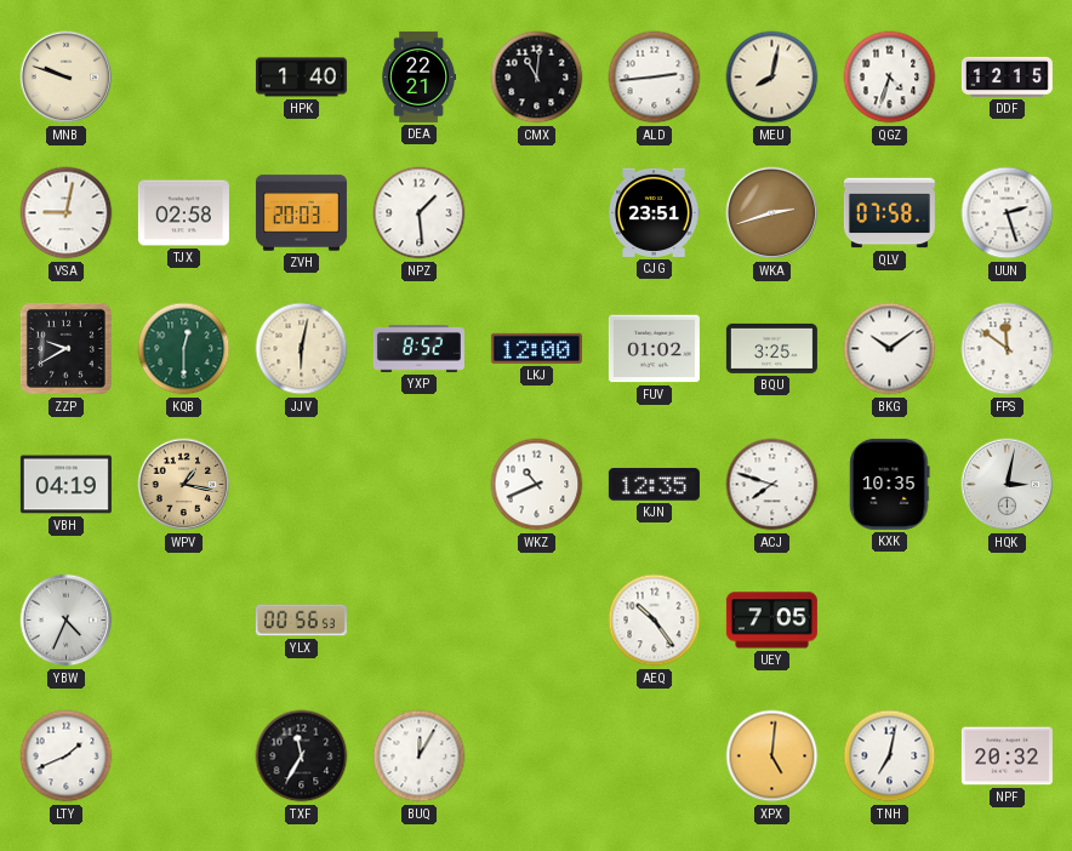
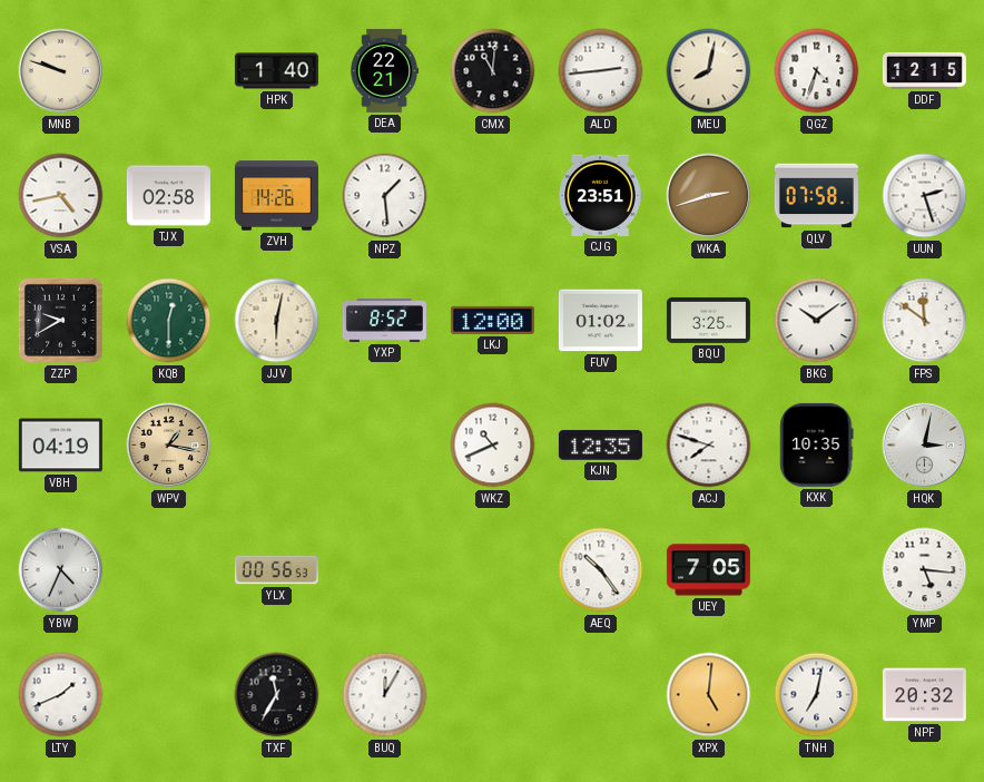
VSA: 9:02 -> 4:43 (61, 196)
ZVH: 20:03 -> 14:26 (276, 196)
YMP: none -> 5:16 (925, 570)
